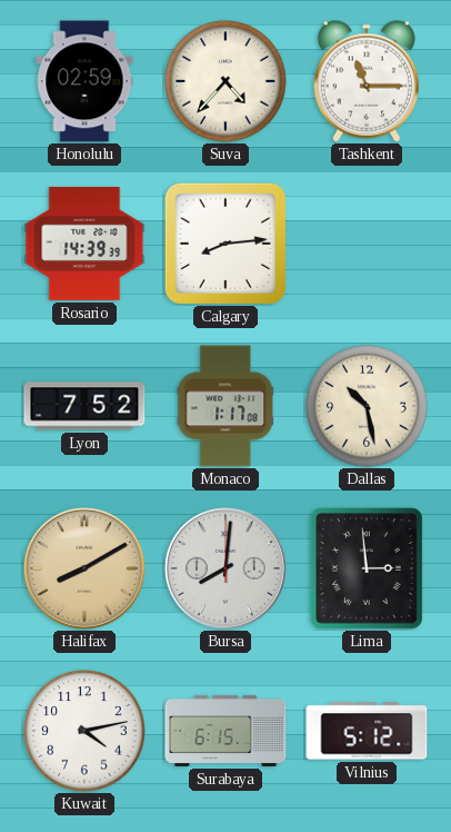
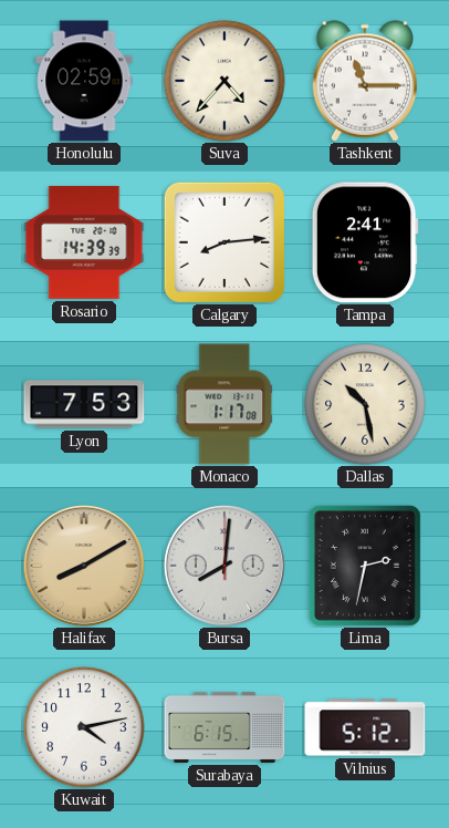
Tampa: none -> 2:41 (365, 242)
Lyon: 7:52 -> 7:53 (84, 404)
Lima: 2:59 -> 2:32 (365, 566)
